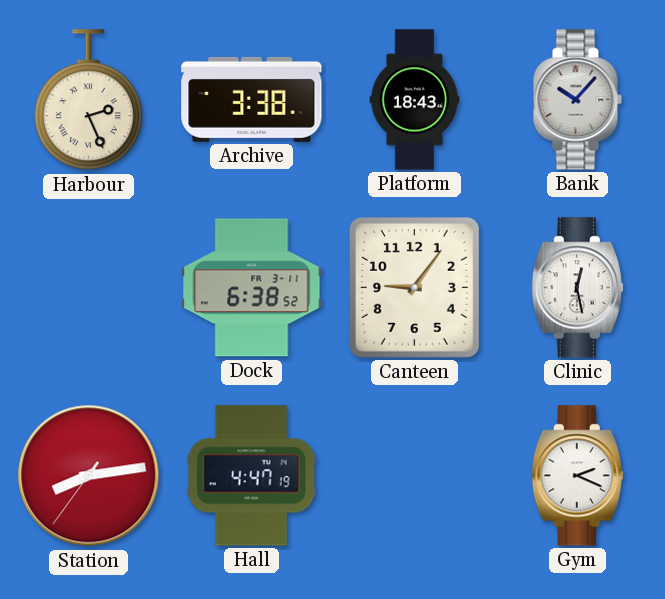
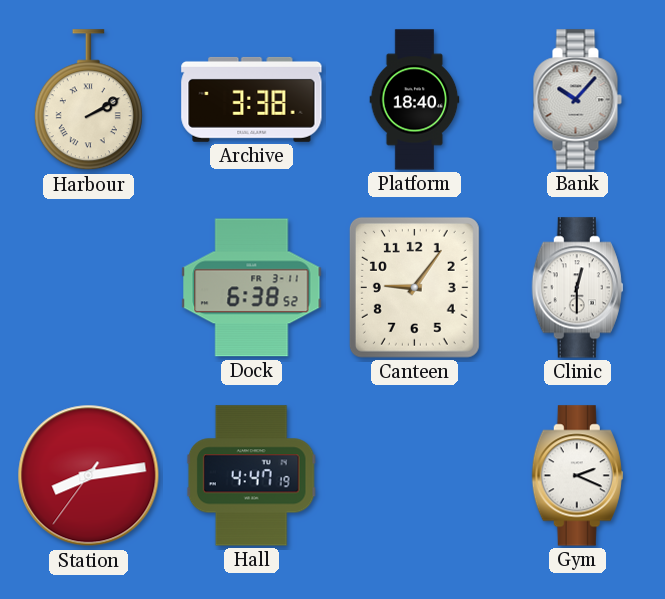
Harbour: 2:26 -> 2:10 (88, 100)
Platform: 18:43 -> 18:40 (415, 100)
Clinic: 12:28 -> 12:30 (577, 288)
